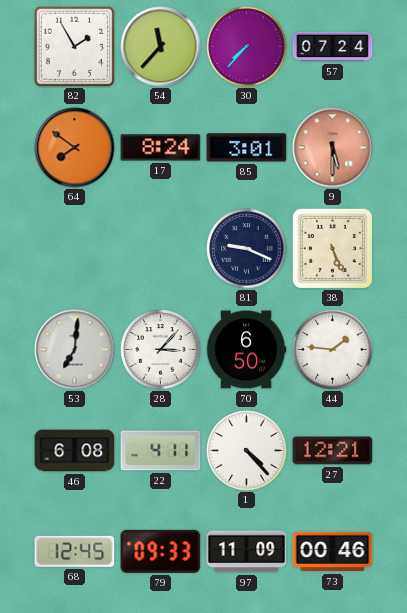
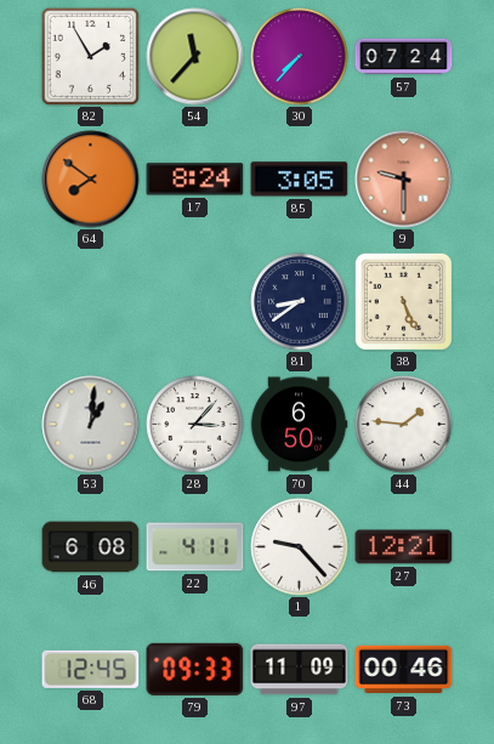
85: 3:01 -> 3:05 (300, 180)
9: 5:30 -> 9:30 (404, 180)
81: 9:19 -> 8:39 (300, 302)
53: 7:01 -> 1:01 (91, 425)
1: 4:23 -> 9:23 (300, 547)
